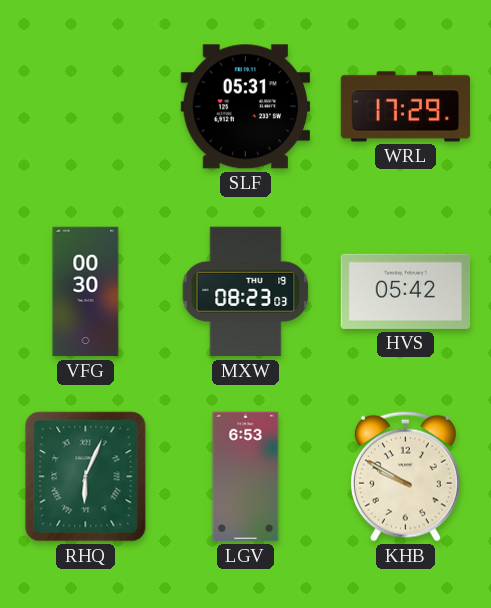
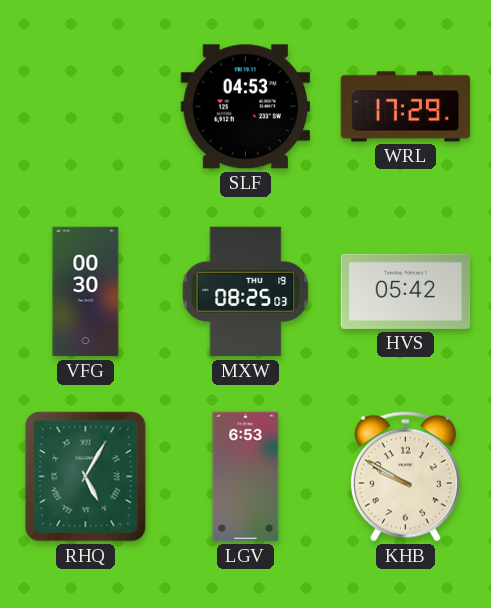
SLF: 05:31 -> 04:53 (245, 107)
MXW: 08:23 -> 08:25 (246, 292)
RHQ: 6:04 -> 5:05 (86, 477)
